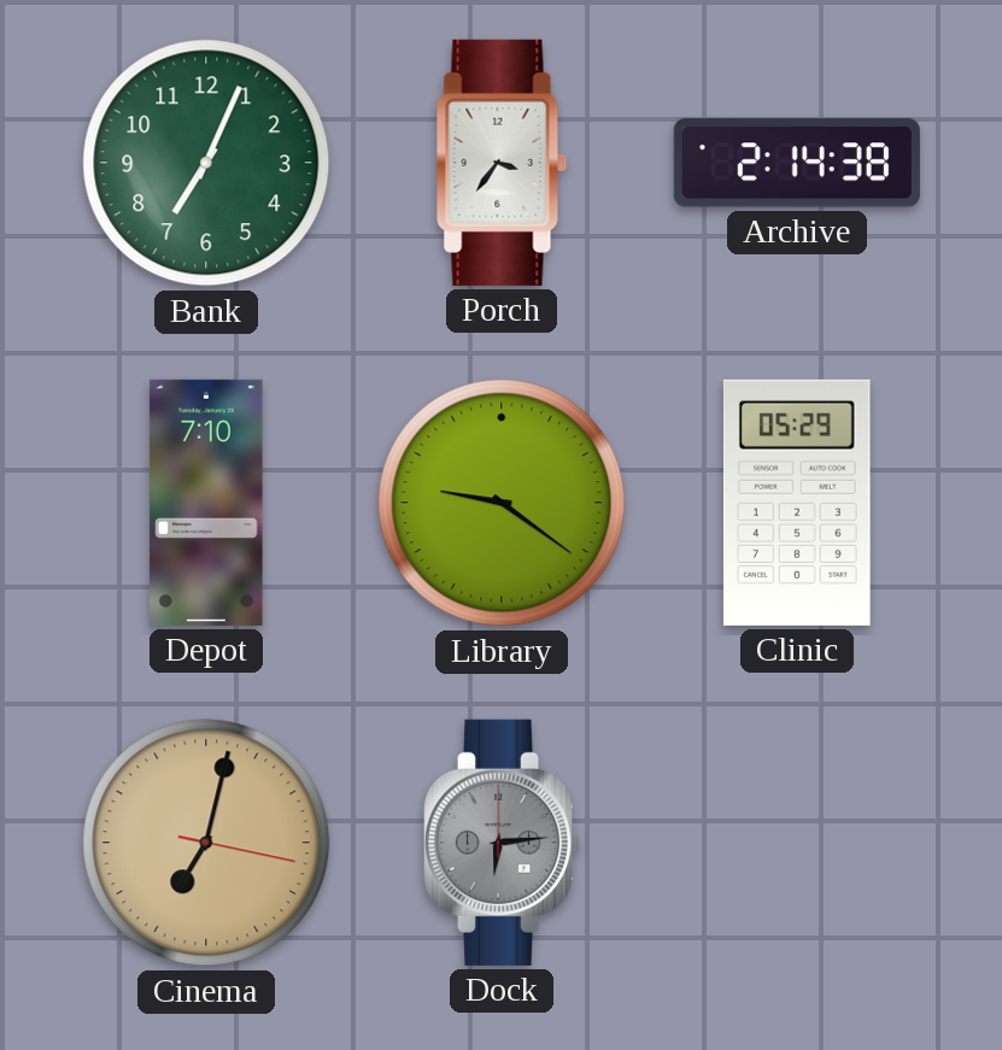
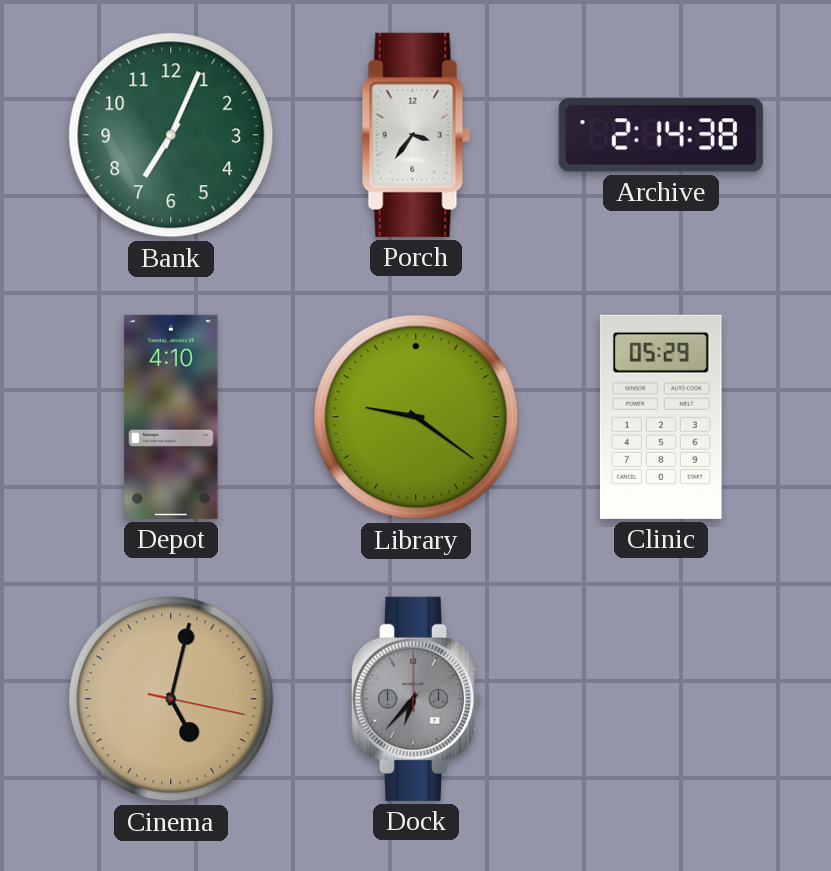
Depot: 7:10 -> 4:10 (171, 417)
Cinema: 7:02 -> 5:02 (171, 699)
Dock: 6:14 -> 6:37 (416, 699)
